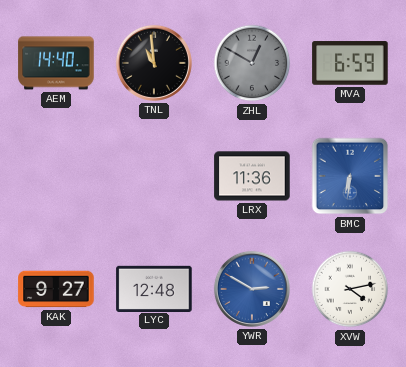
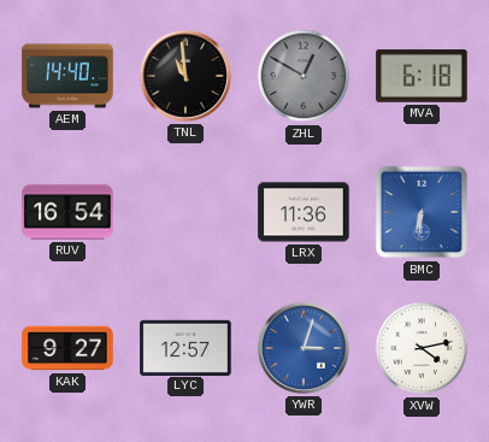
MVA: 6:59 -> 6:18 (422, 76)
RUV: none -> 16:54 (67, 212)
LYC: 12:48 -> 12:57 (185, 347)
YWR: 2:50 -> 3:03 (304, 348)
